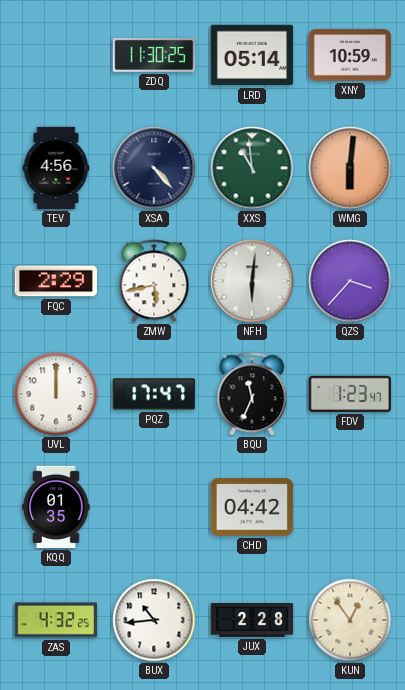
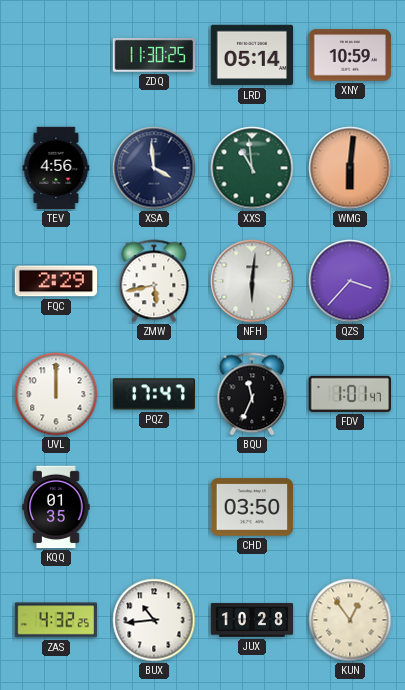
XSA: 4:23 -> 3:59 (154, 168)
FDV: 1:23 -> 1:01 (349, 394)
CHD: 04:42 -> 03:50 (252, 507)
JUX: 2:28 -> 10:28 (252, 620)
